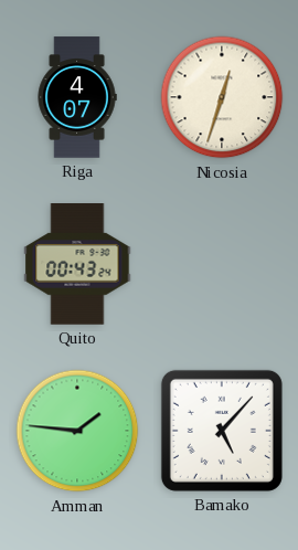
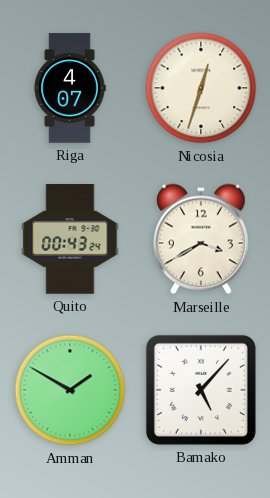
Marseille: none -> 3:40 (201, 239)
Amman: 1:46 -> 1:50 (70, 390)
